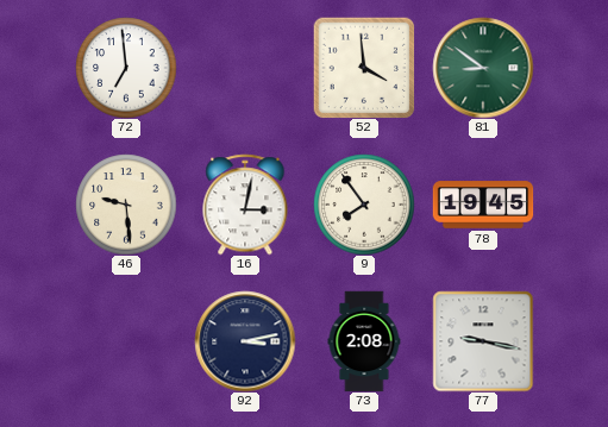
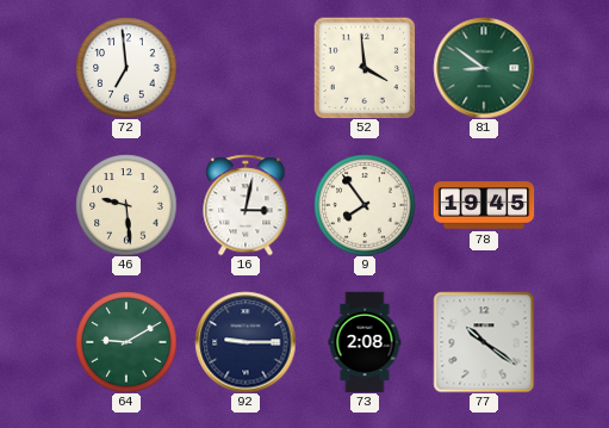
64: none -> 9:10 (126, 342)
92: 3:13 -> 9:15 (246, 342)
77: 9:17 -> 10:21 (484, 342)
